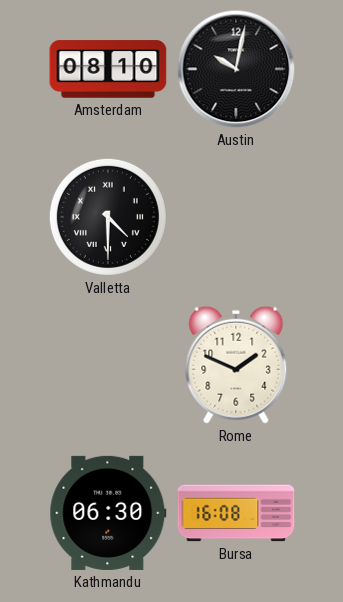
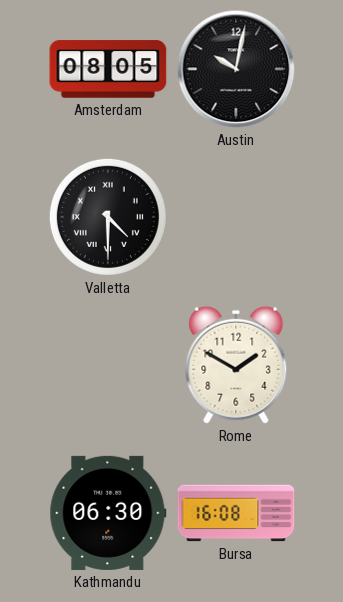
Amsterdam: 08:10 -> 08:05 (108, 69)
Rome: 1:49 -> 1:50 (236, 365)
